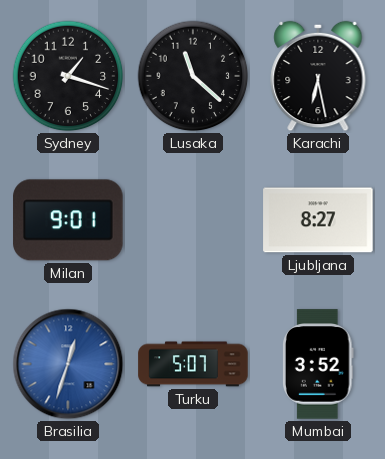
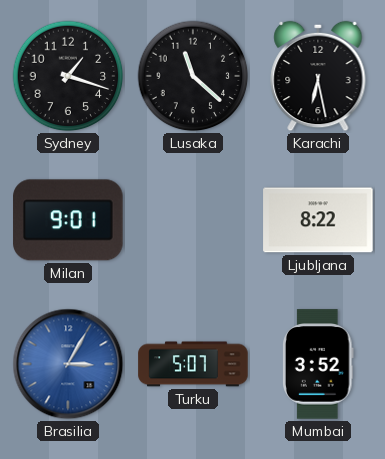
Ljubljana: 8:27 -> 8:22 (318, 220)
Brasilia: 12:33 -> 3:05 (68, 364)
